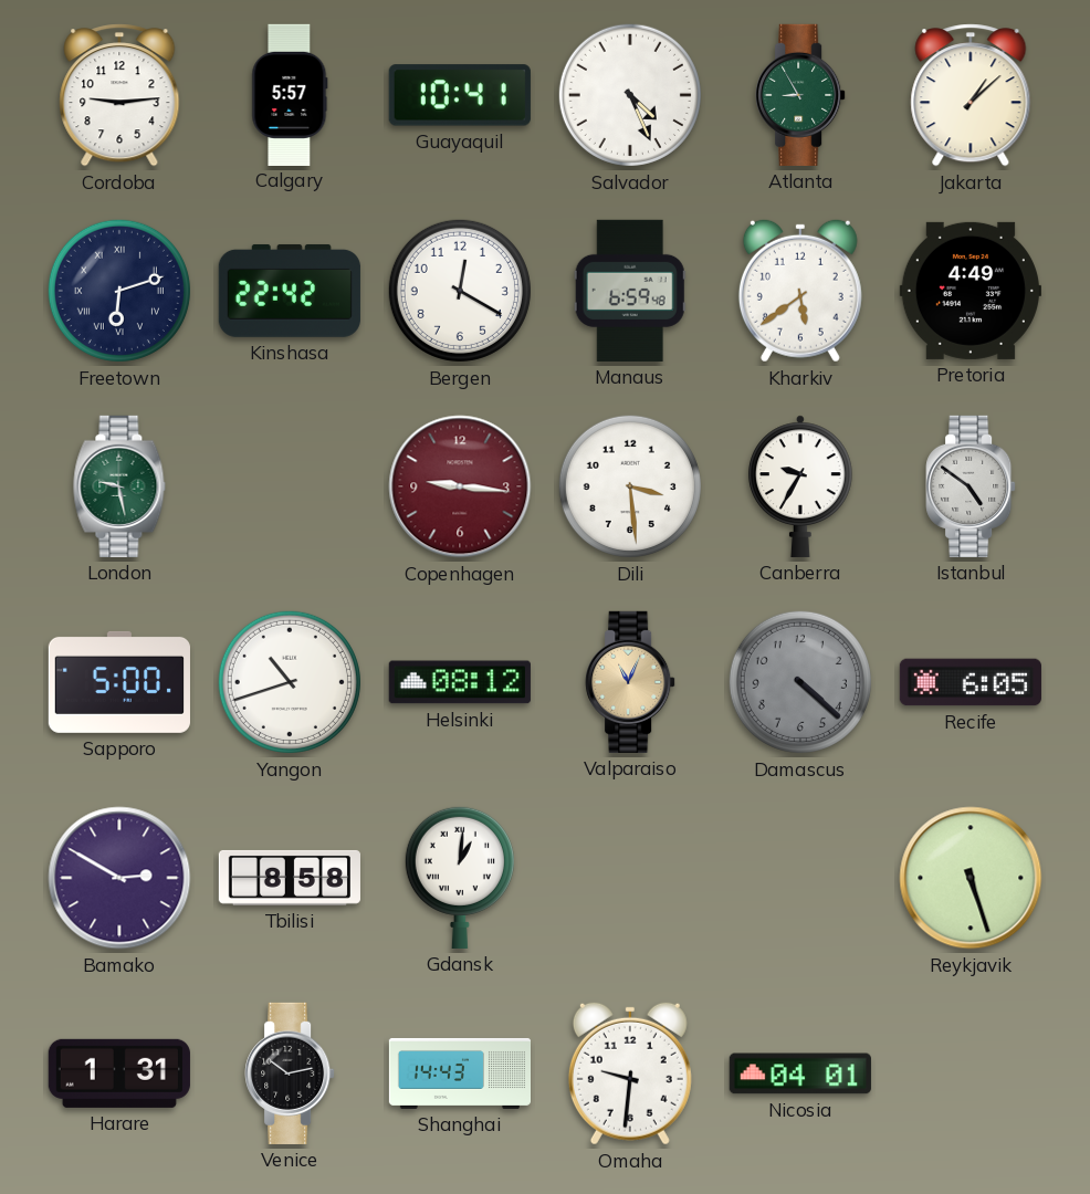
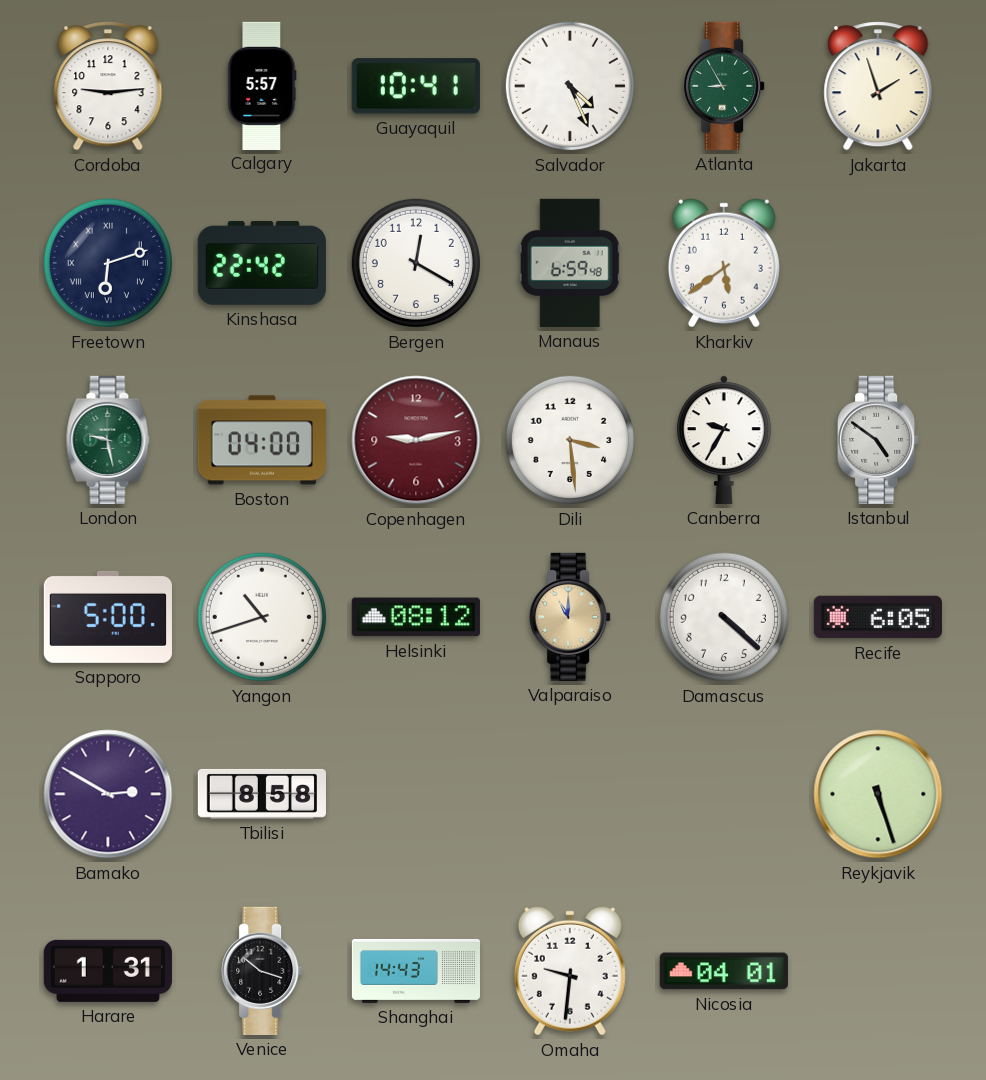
Jakarta: 1:08 -> 1:57 (878, 86)
Pretoria: 4:49 -> none (971, 291)
Boston: none -> 04:00 (262, 440)
Copenhagen: 9:16 -> 9:13 (416, 440)
Valparaiso: 11:04 -> 11:00 (570, 617)
Damascus dial: grey -> white (724, 617)
Gdansk: 1:01 -> none (460, 877)
Venice: 10:13 -> 10:18 (262, 971)
